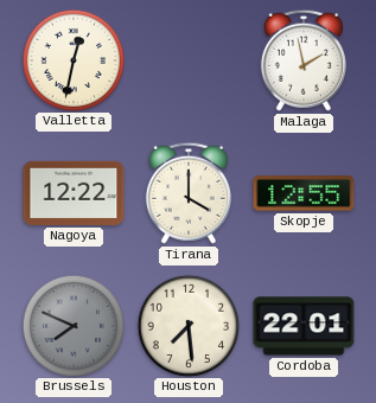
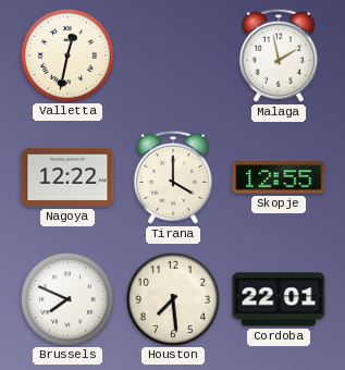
Brussels dial: grey -> white (66, 298)
